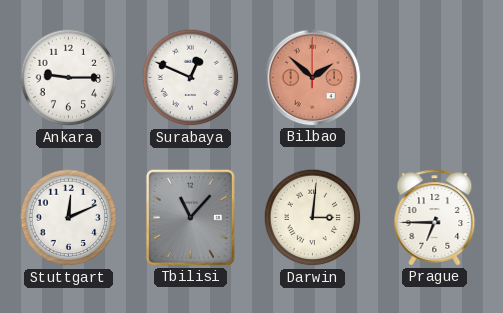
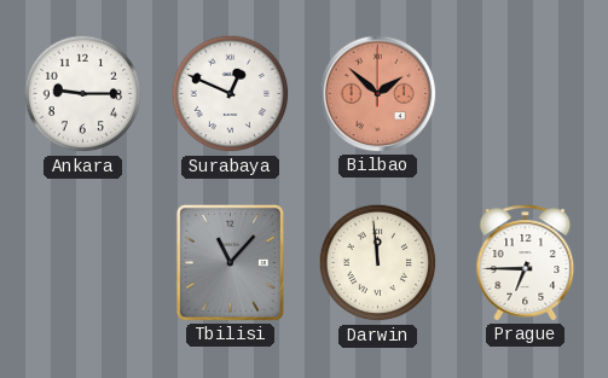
Stuttgart: 12:11 -> none (69, 218)
Darwin: 3:01 -> 11:59 (378, 263)
